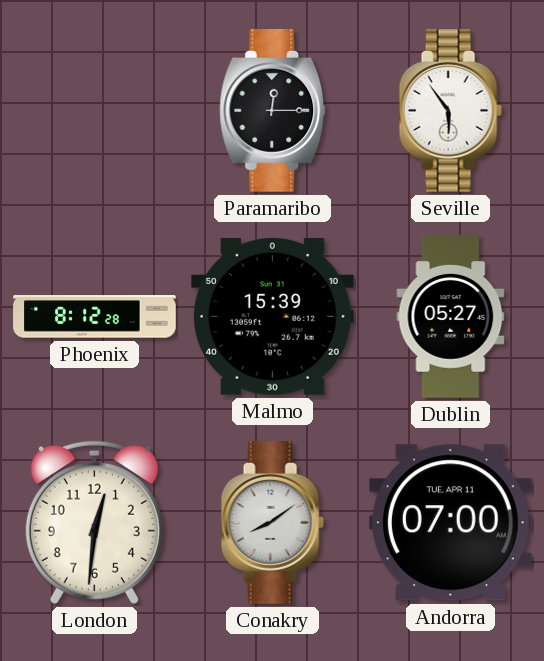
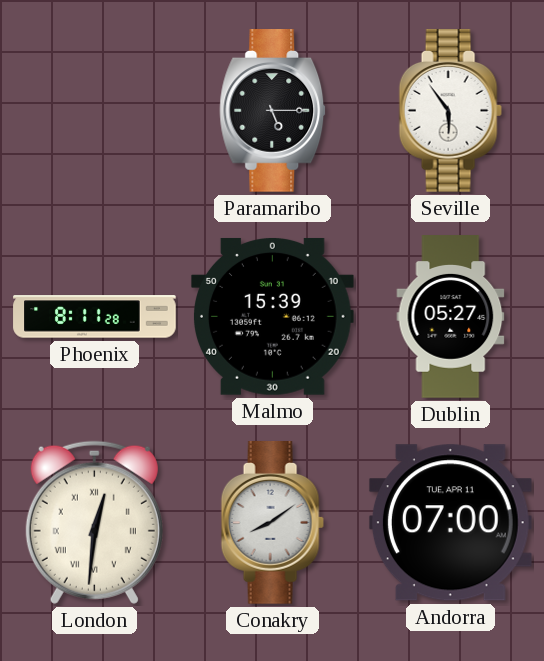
Paramaribo: 12:15 -> 5:15 (273, 111)
Phoenix: 8:12 -> 8:11 (95, 317)
London numerals: Arabic -> Roman (94, 522)
